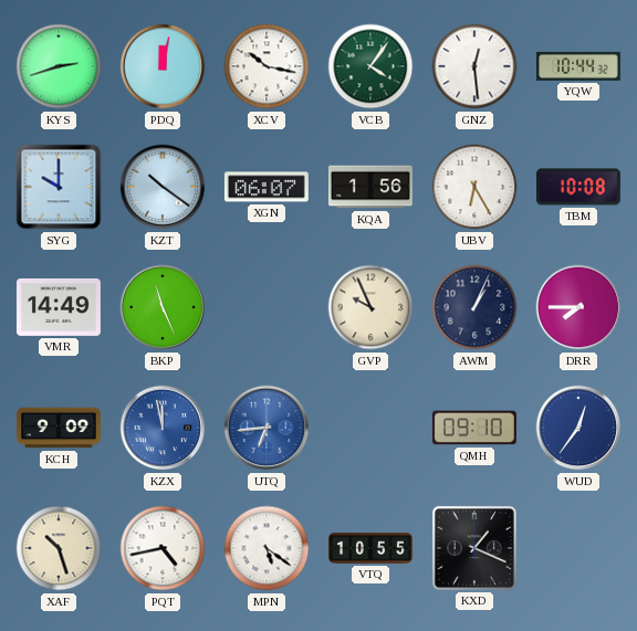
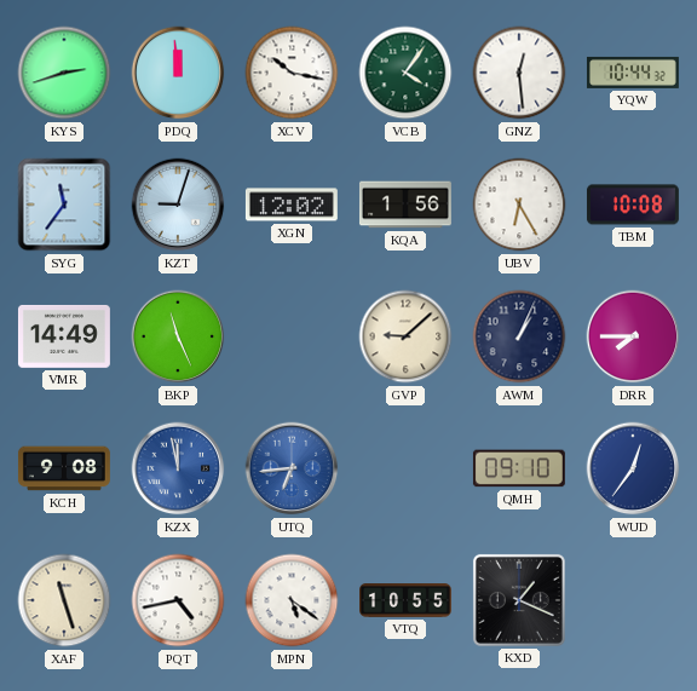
PDQ: 12:02 -> 11:59 (178, 73)
SYG: 10:00 -> 11:36 (64, 205)
KZT: 10:21 -> 9:03 (178, 205)
XGN: 06:07 -> 12:02 (292, 205)
GVP: 9:56 -> 9:08 (405, 336)
KCH: 9:09 -> 9:08 (64, 468)
XAF: 10:27 -> 11:27 (64, 600)
